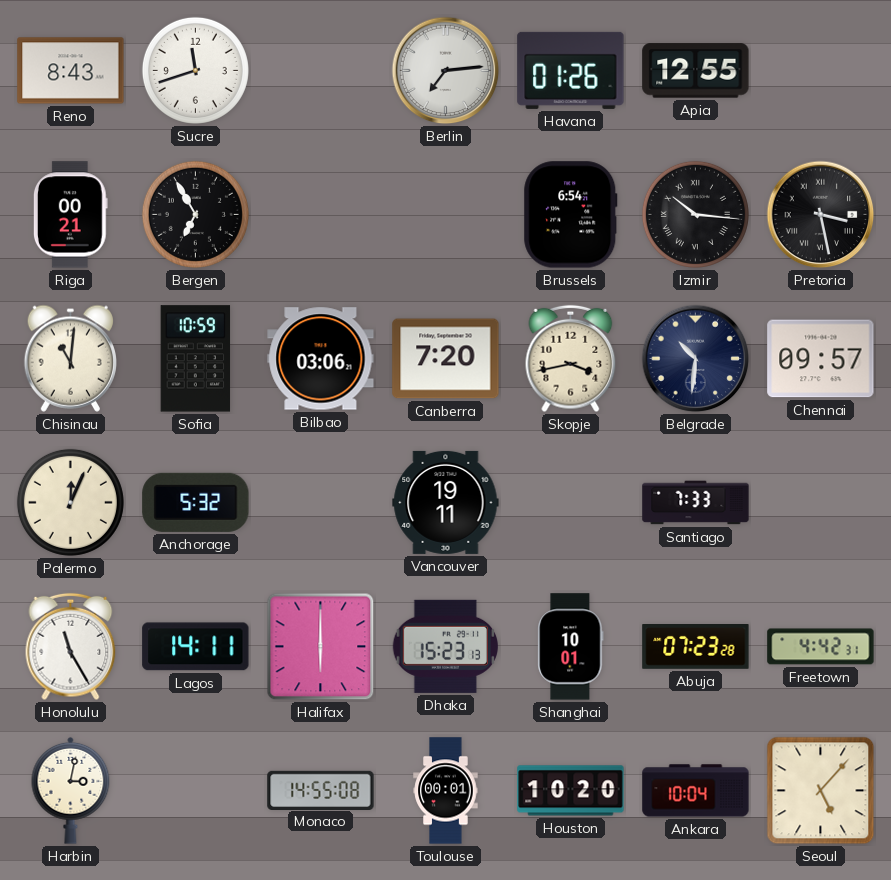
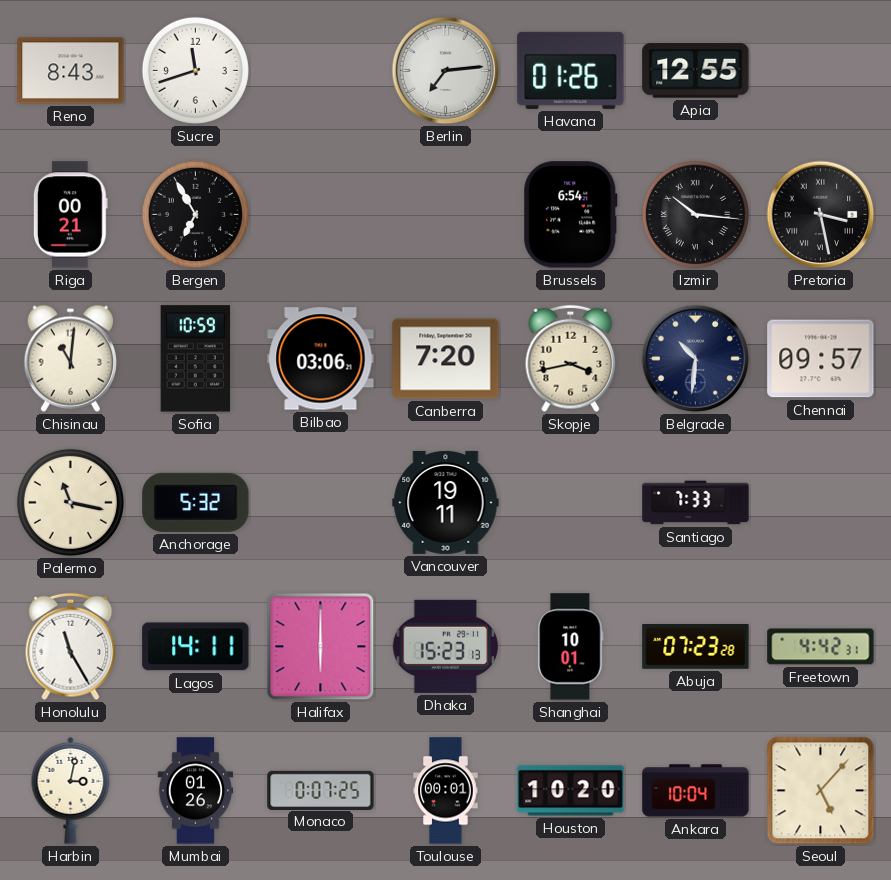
Palermo: 12:04 -> 11:17 (70, 502)
Mumbai: none -> 01:26 (196, 791)
Monaco: 14:55 -> 0:07 (321, 790)
